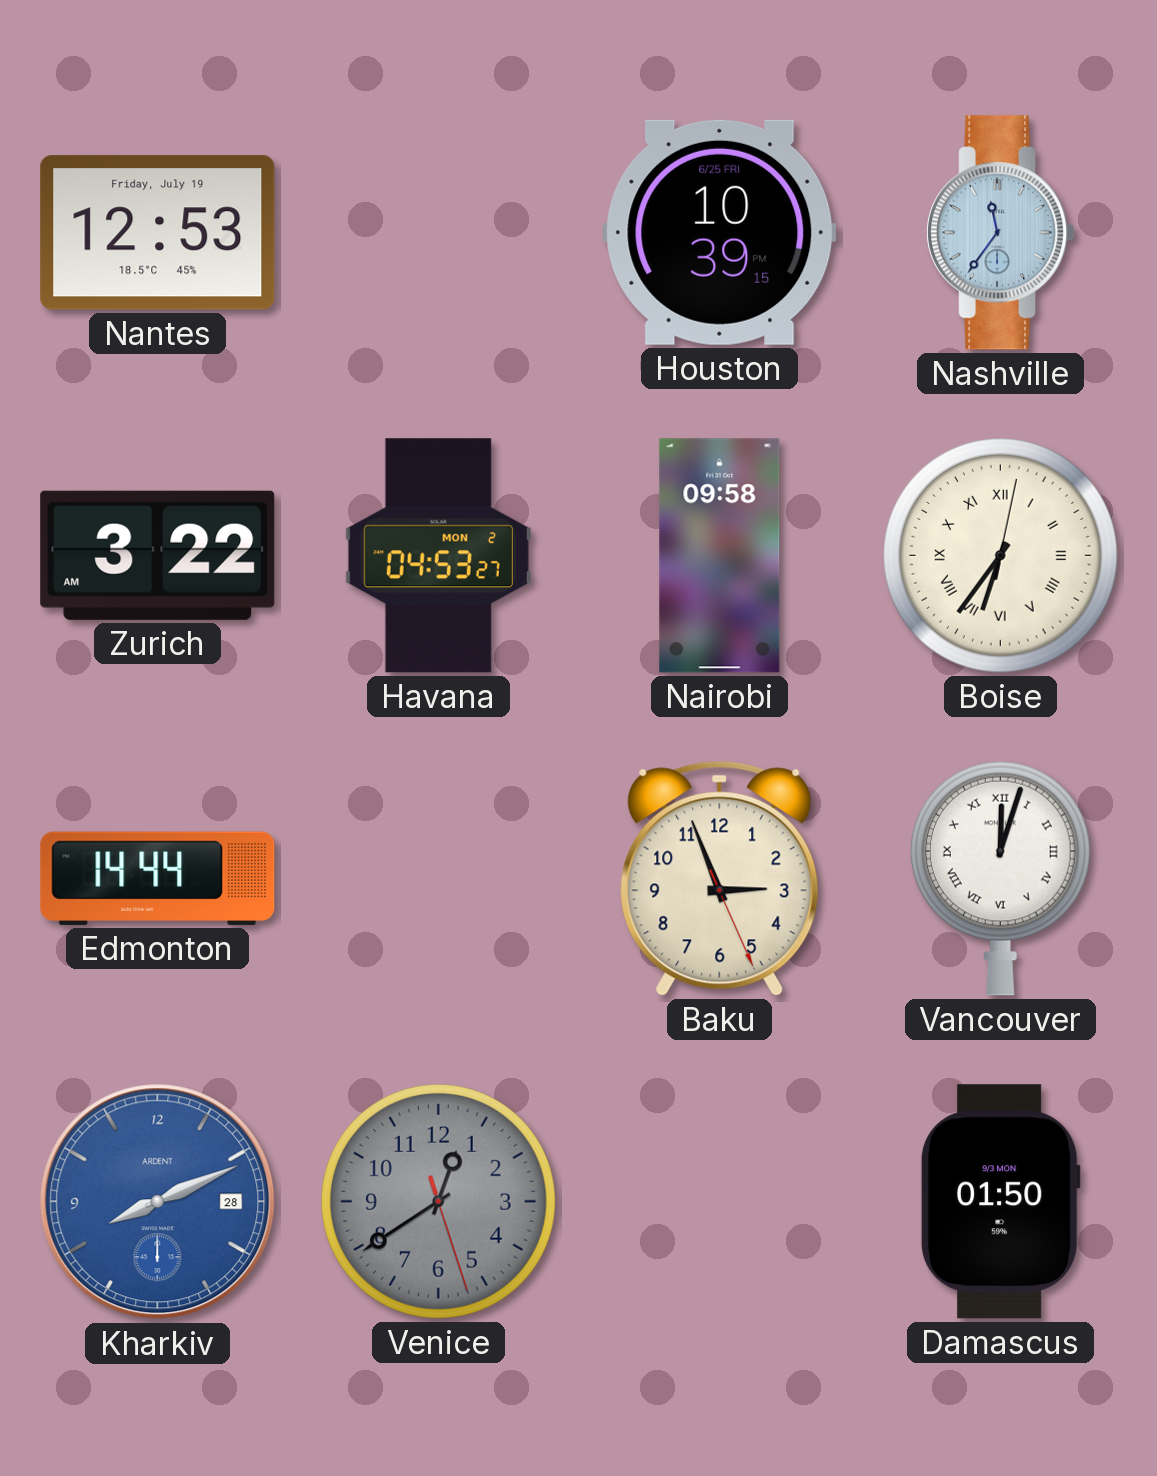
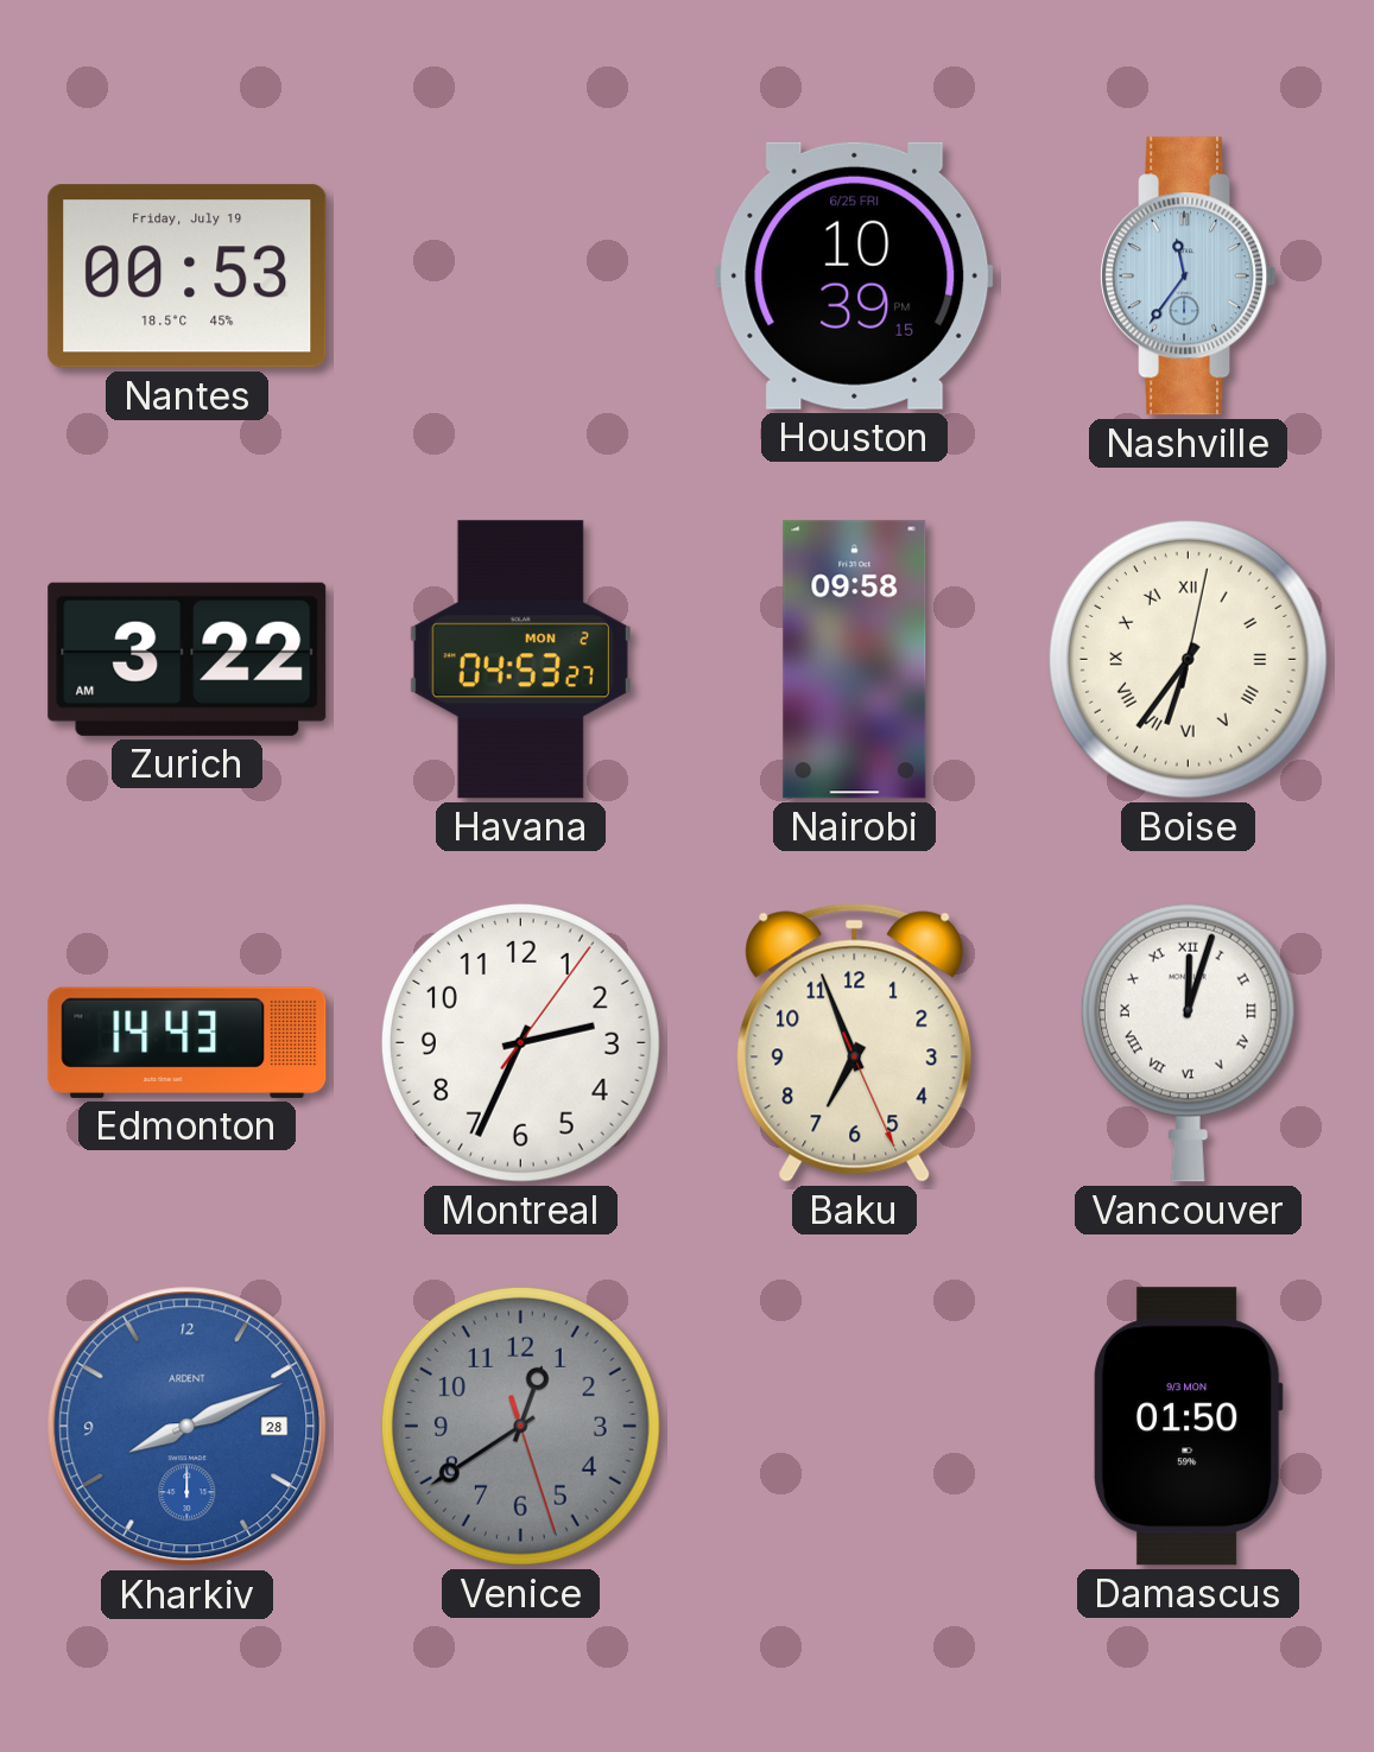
Nantes: 12:53 -> 00:53 (188, 277)
Edmonton: 14:44 -> 14:43 (188, 1042)
Montreal: none -> 2:34 (520, 1042)
Baku: 2:56 -> 6:56 (855, 1042)
